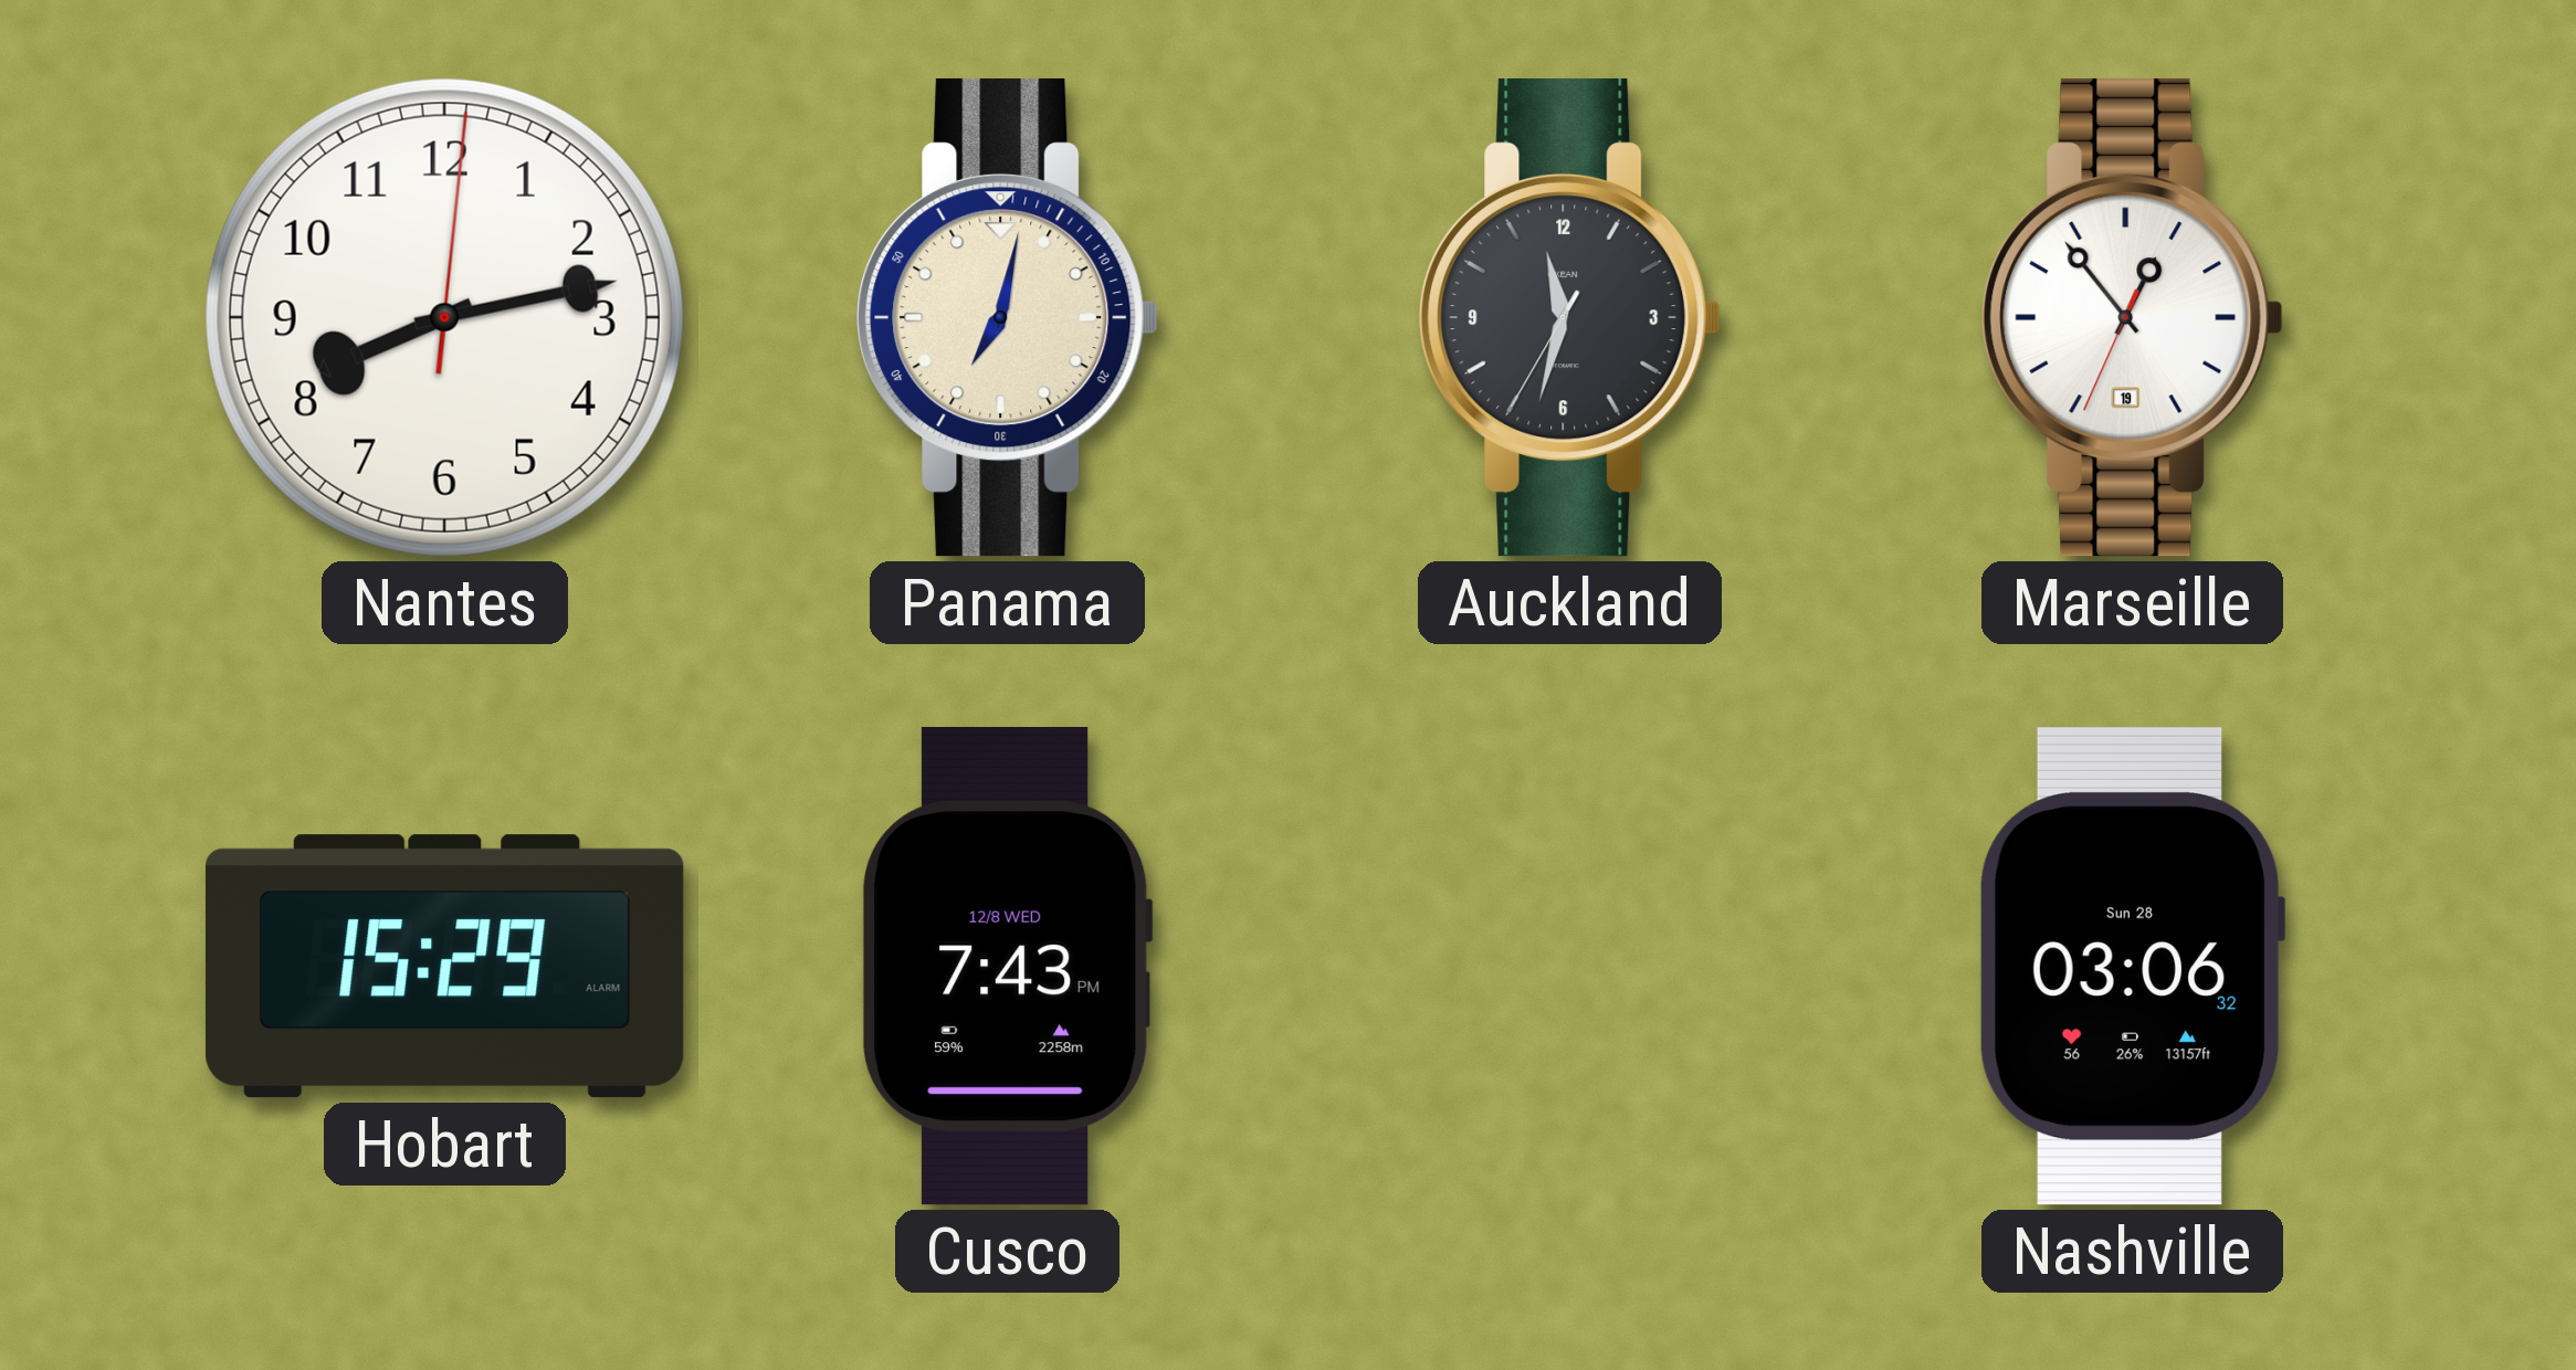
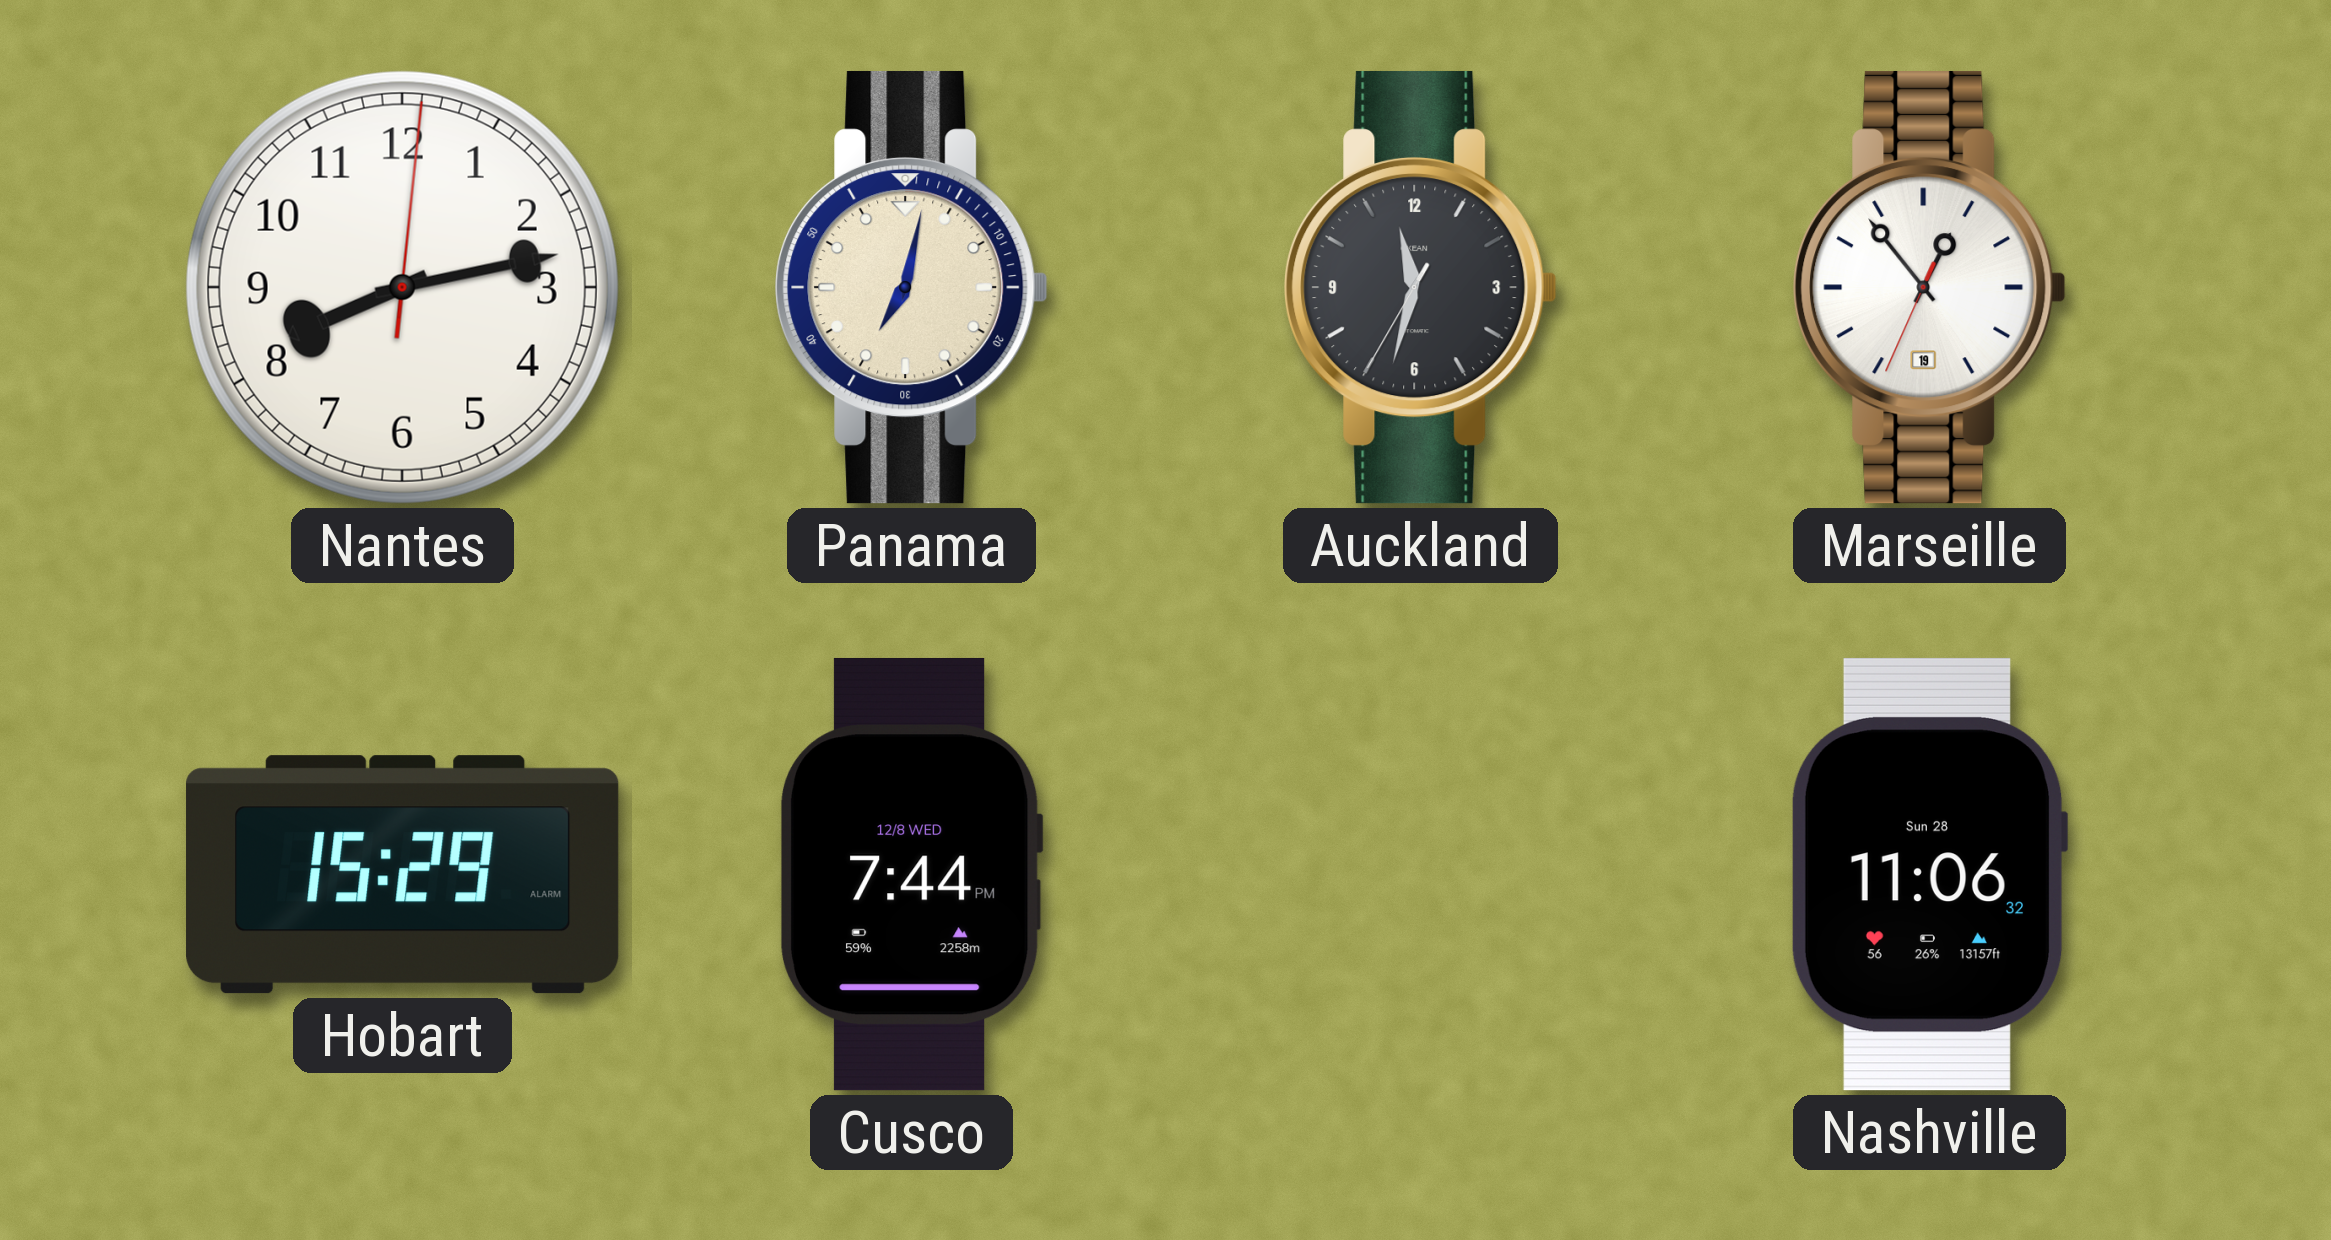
Cusco: 7:43 -> 7:44 (911, 874)
Nashville: 03:06 -> 11:06 (1929, 874)
